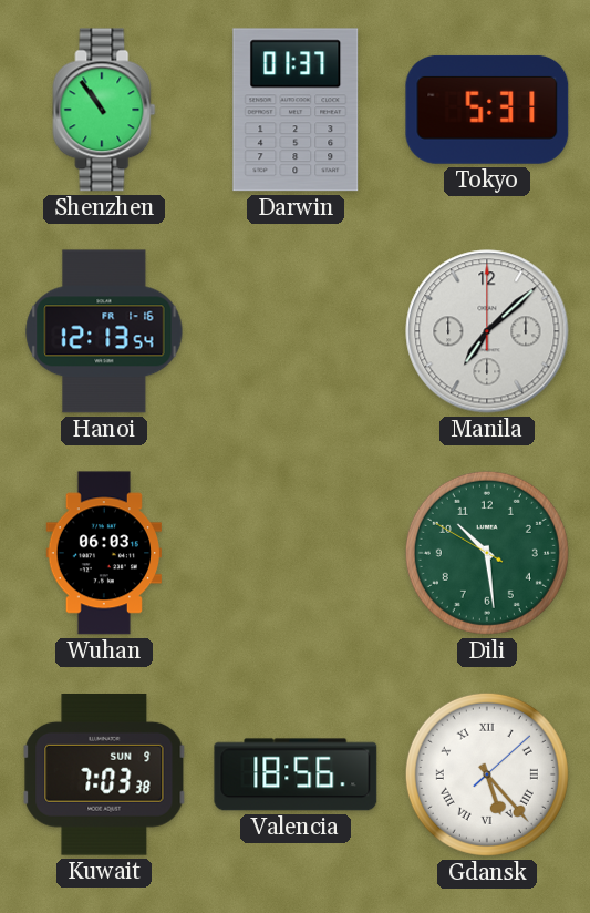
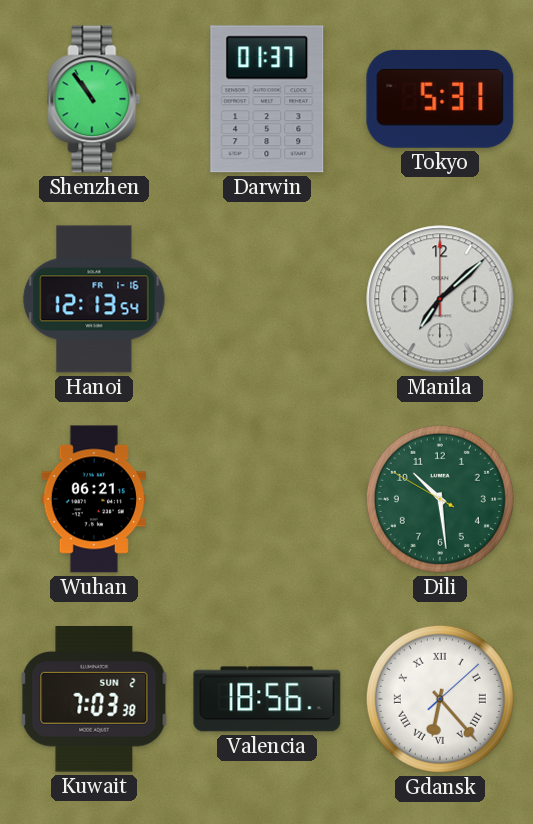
Wuhan: 06:03 -> 06:21 (93, 499)
Kuwait date: SUN 9 -> SUN 2 (94, 700)
Gdansk: 5:23 -> 6:23 (440, 699)
